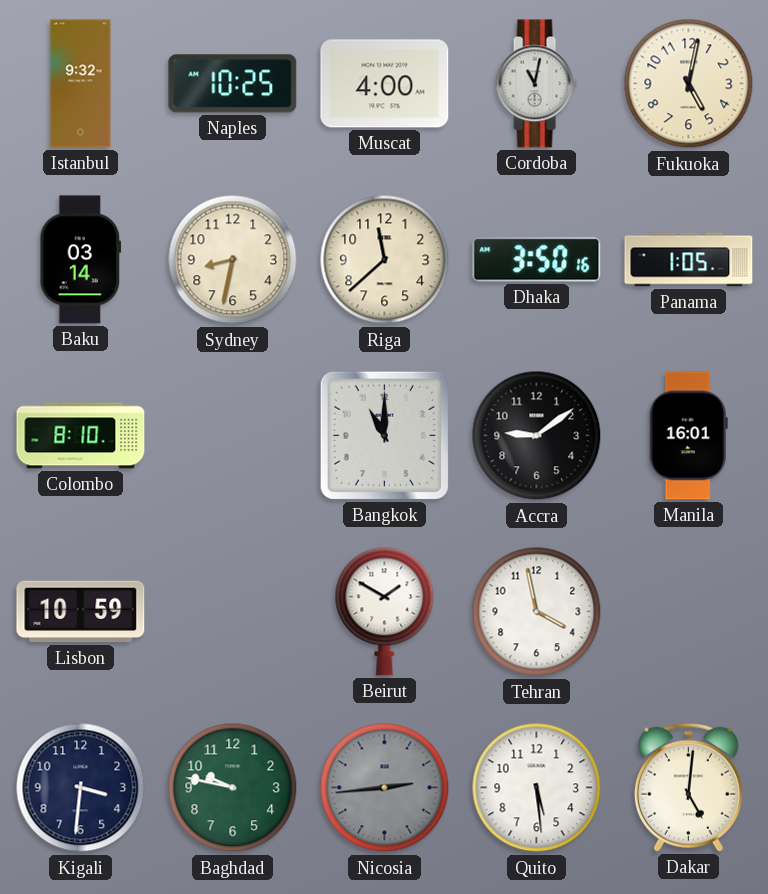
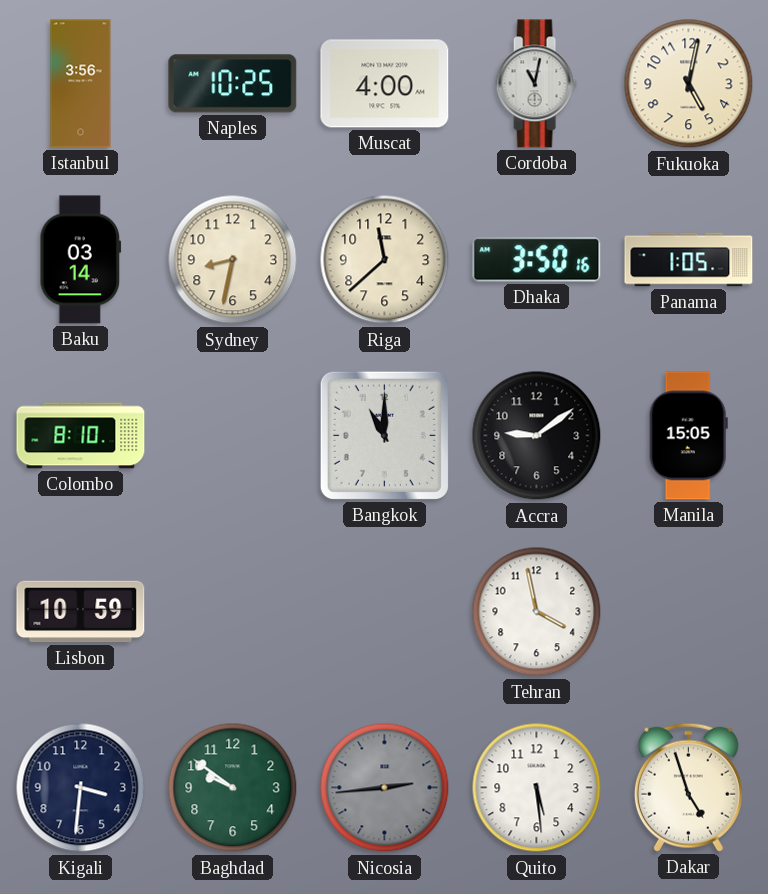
Istanbul: 9:32 -> 3:56 (81, 84)
Manila: 16:01 -> 15:05 (688, 436)
Beirut: 1:50 -> none (385, 611)
Baghdad: 9:47 -> 9:51 (233, 788)
Dakar: 5:01 -> 4:57 (688, 787)
